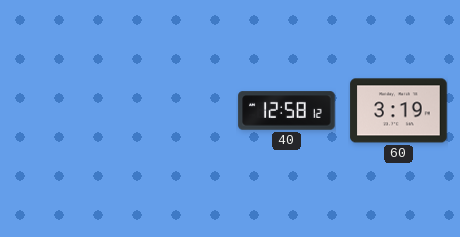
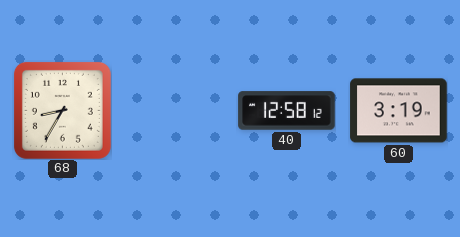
68: none -> 8:35 (62, 110)
